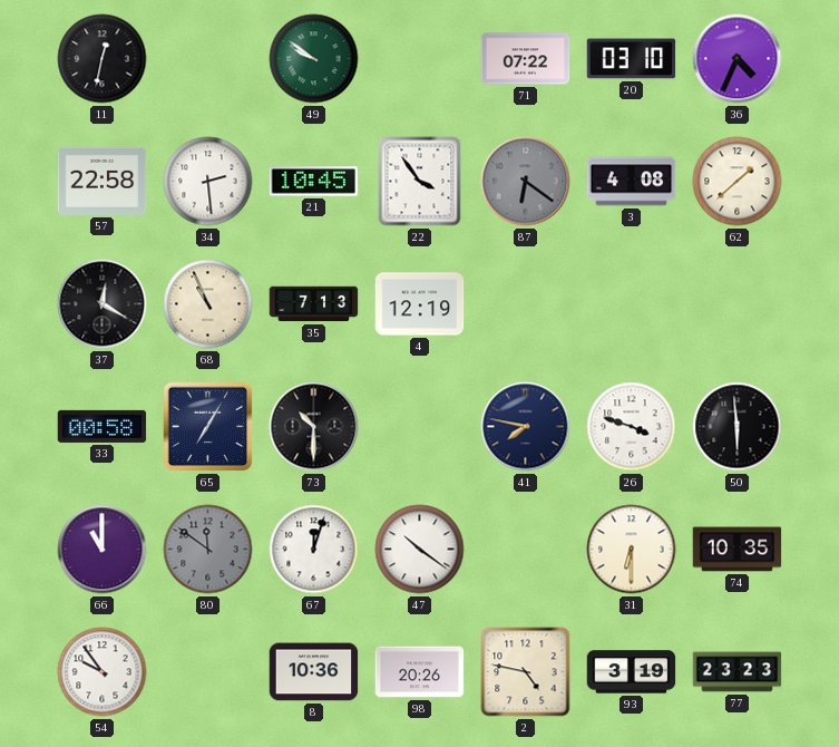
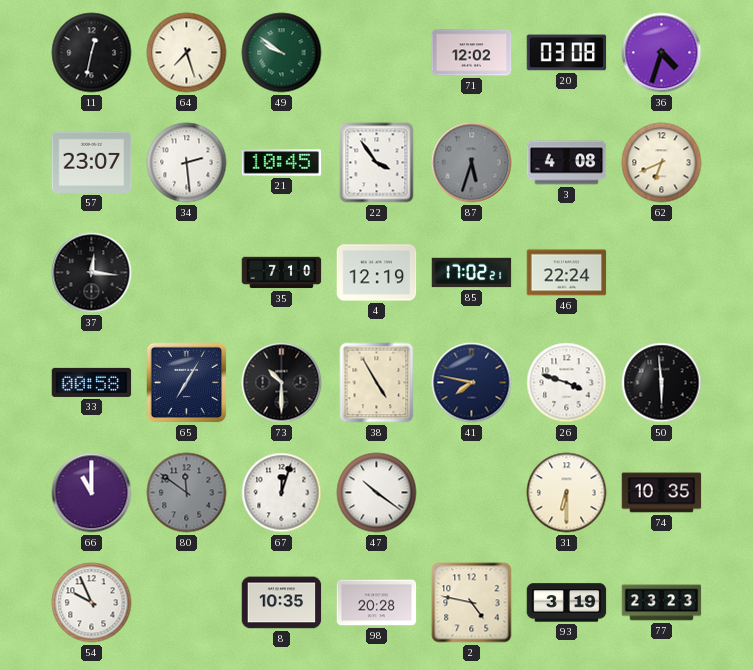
64: none -> 7:27 (187, 53)
71: 07:22 -> 12:02 (472, 53)
20: 03:10 -> 03:08 (567, 53)
36: 4:34 -> 4:33 (662, 53)
57: 22:58 -> 23:07 (92, 162)
87: 6:21 -> 5:33 (472, 163)
62: 1:38 -> 6:41 (662, 163)
37: 12:20 -> 12:16 (92, 273)
68: 10:56 -> none (208, 304)
35: 7:13 -> 7:10 (282, 273)
85: none -> 17:02 (472, 273)
46: none -> 22:24 (567, 273)
38: none -> 4:55 (377, 383)
54: 9:54 -> 9:56 (92, 603)
8: 10:36 -> 10:35 (282, 603)
98: 20:26 -> 20:28 (377, 603)
